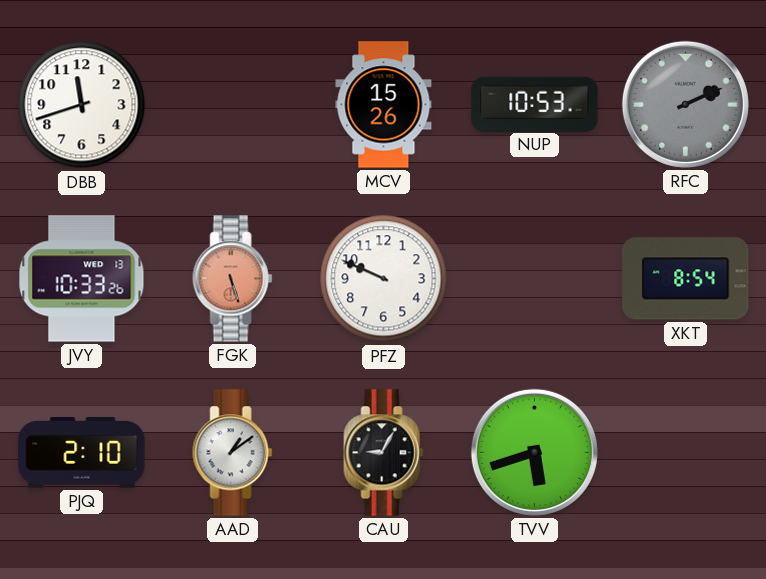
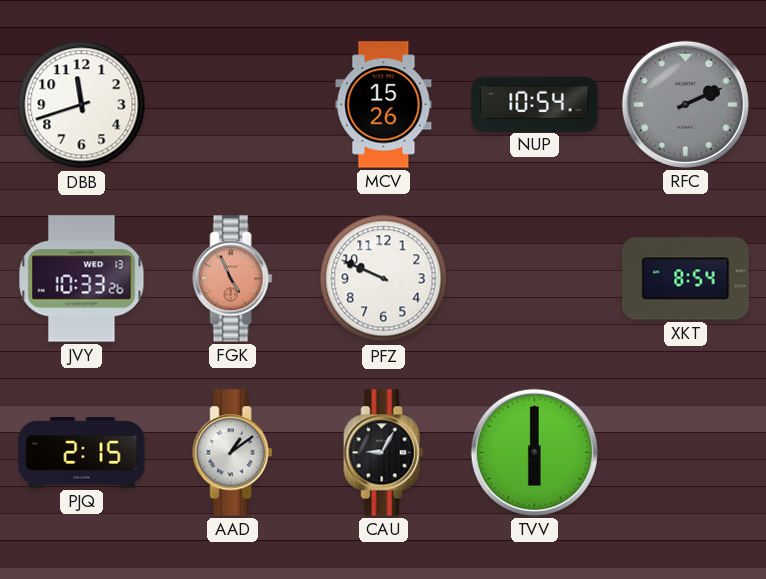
NUP: 10:53 -> 10:54 (535, 104)
FGK: 5:27 -> 4:56 (233, 279)
PJQ: 2:10 -> 2:15 (82, 453)
TVV: 5:42 -> 6:00 (534, 452)
